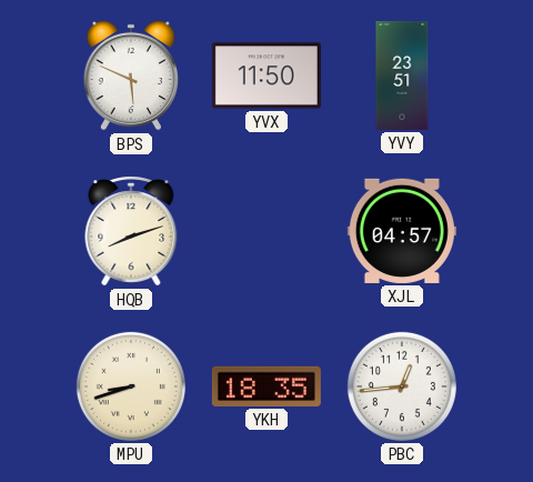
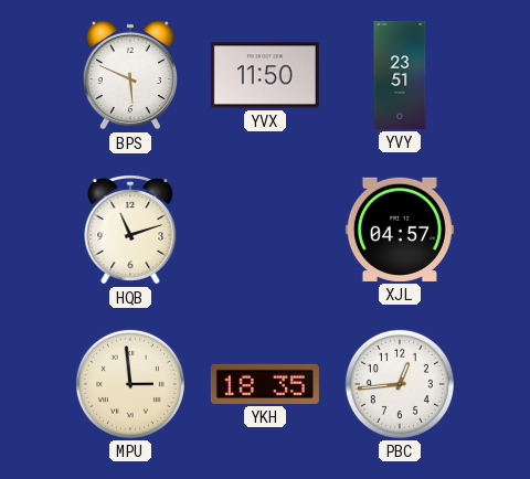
HQB: 8:12 -> 11:12 (130, 230)
MPU: 8:42 -> 2:59 (130, 384)
